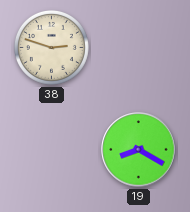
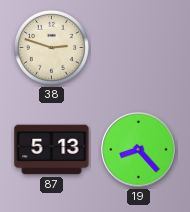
87: none -> 5:13 (52, 150)
19: 8:20 -> 8:23 (139, 150)
